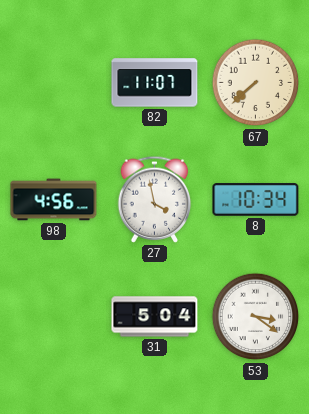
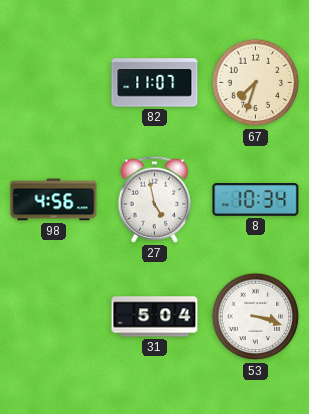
67: 7:38 -> 7:33 (256, 83)
27: 3:58 -> 4:58 (155, 199)
53: 3:21 -> 3:18 (256, 317)
